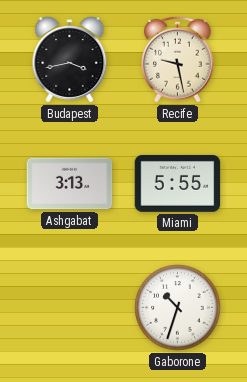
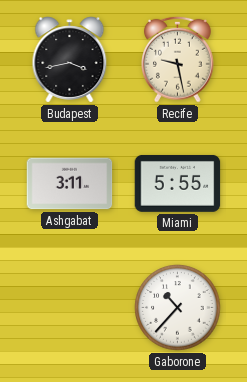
Ashgabat: 3:13 -> 3:11 (70, 184)
Gaborone: 10:33 -> 10:37 (178, 308)
